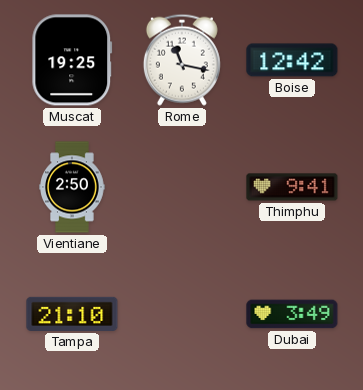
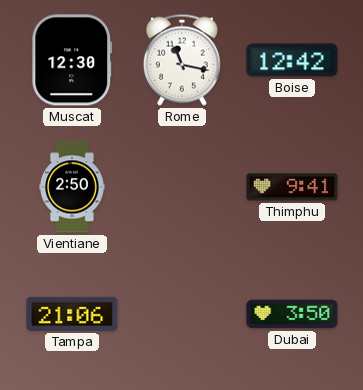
Muscat: 19:25 -> 12:30 (72, 60)
Tampa: 21:10 -> 21:06 (72, 314)
Dubai: 3:49 -> 3:50 (292, 314)
